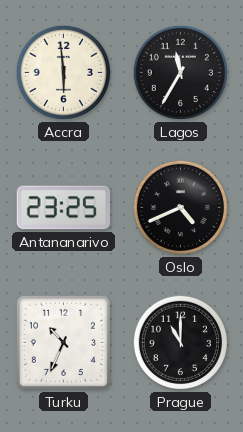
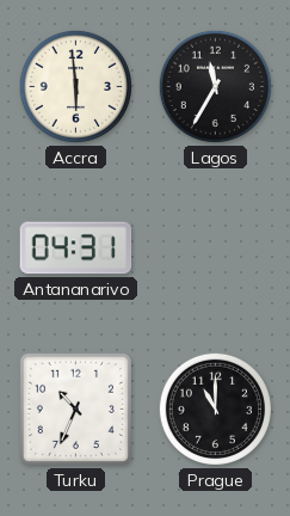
Antananarivo: 23:25 -> 04:31 (76, 248)
Oslo: 4:41 -> none (180, 207)
